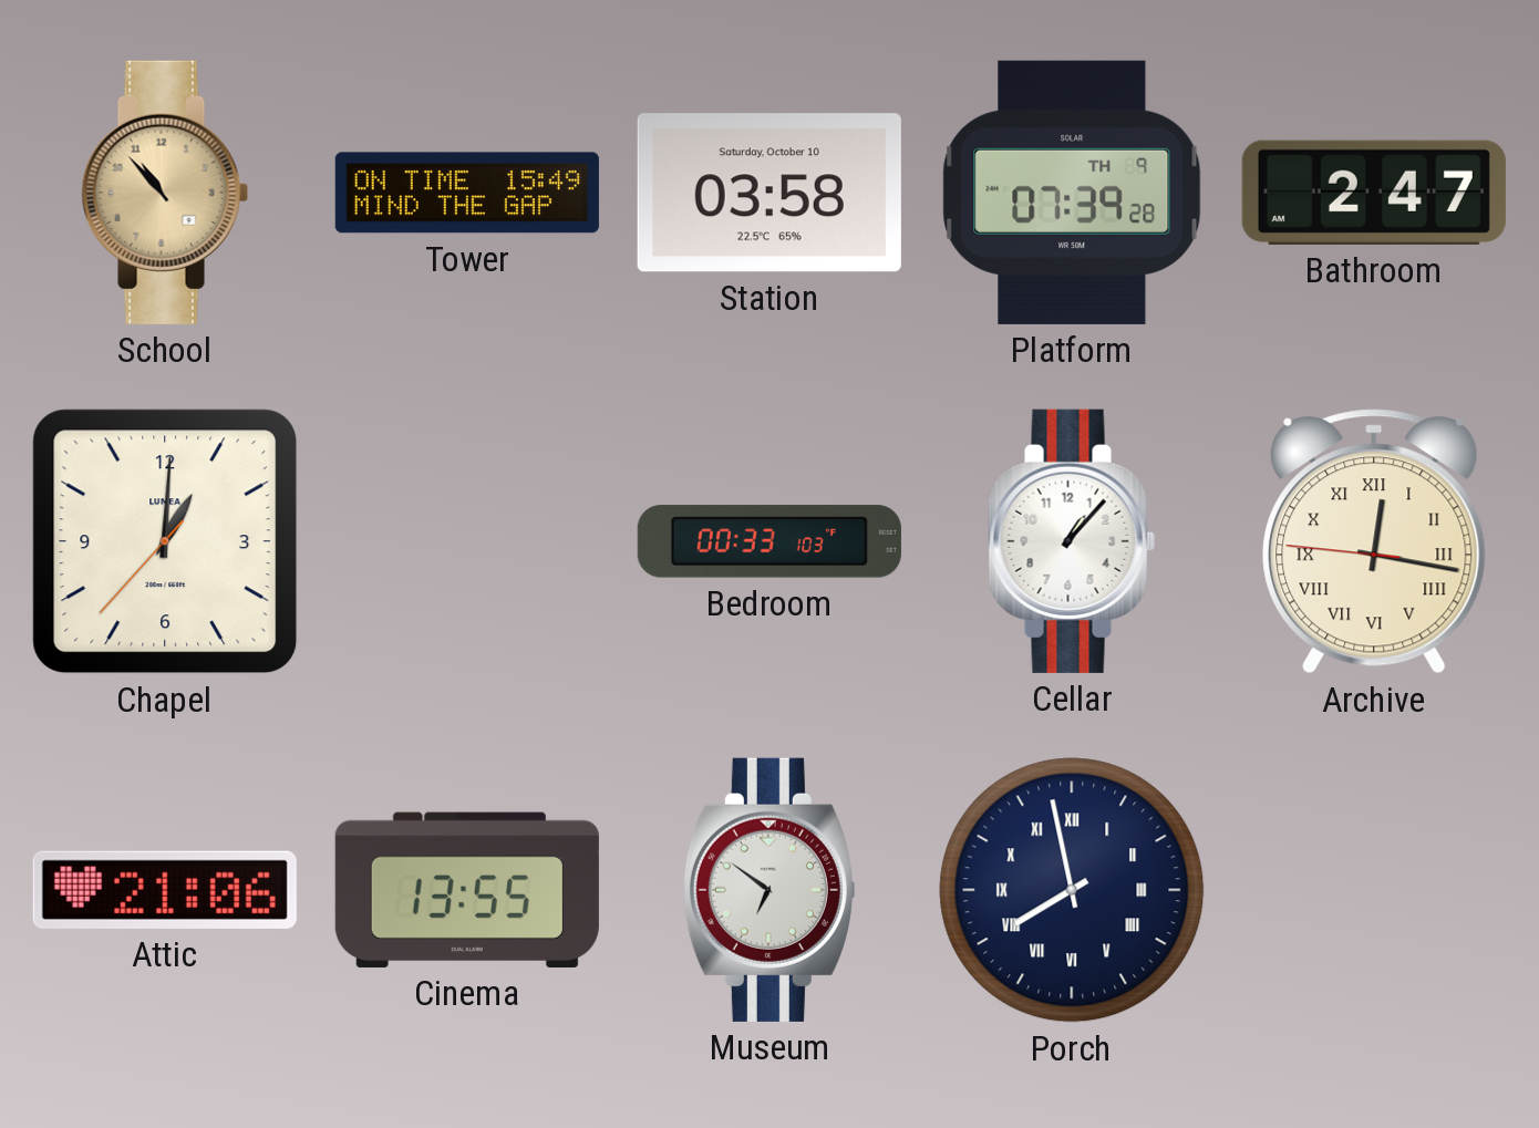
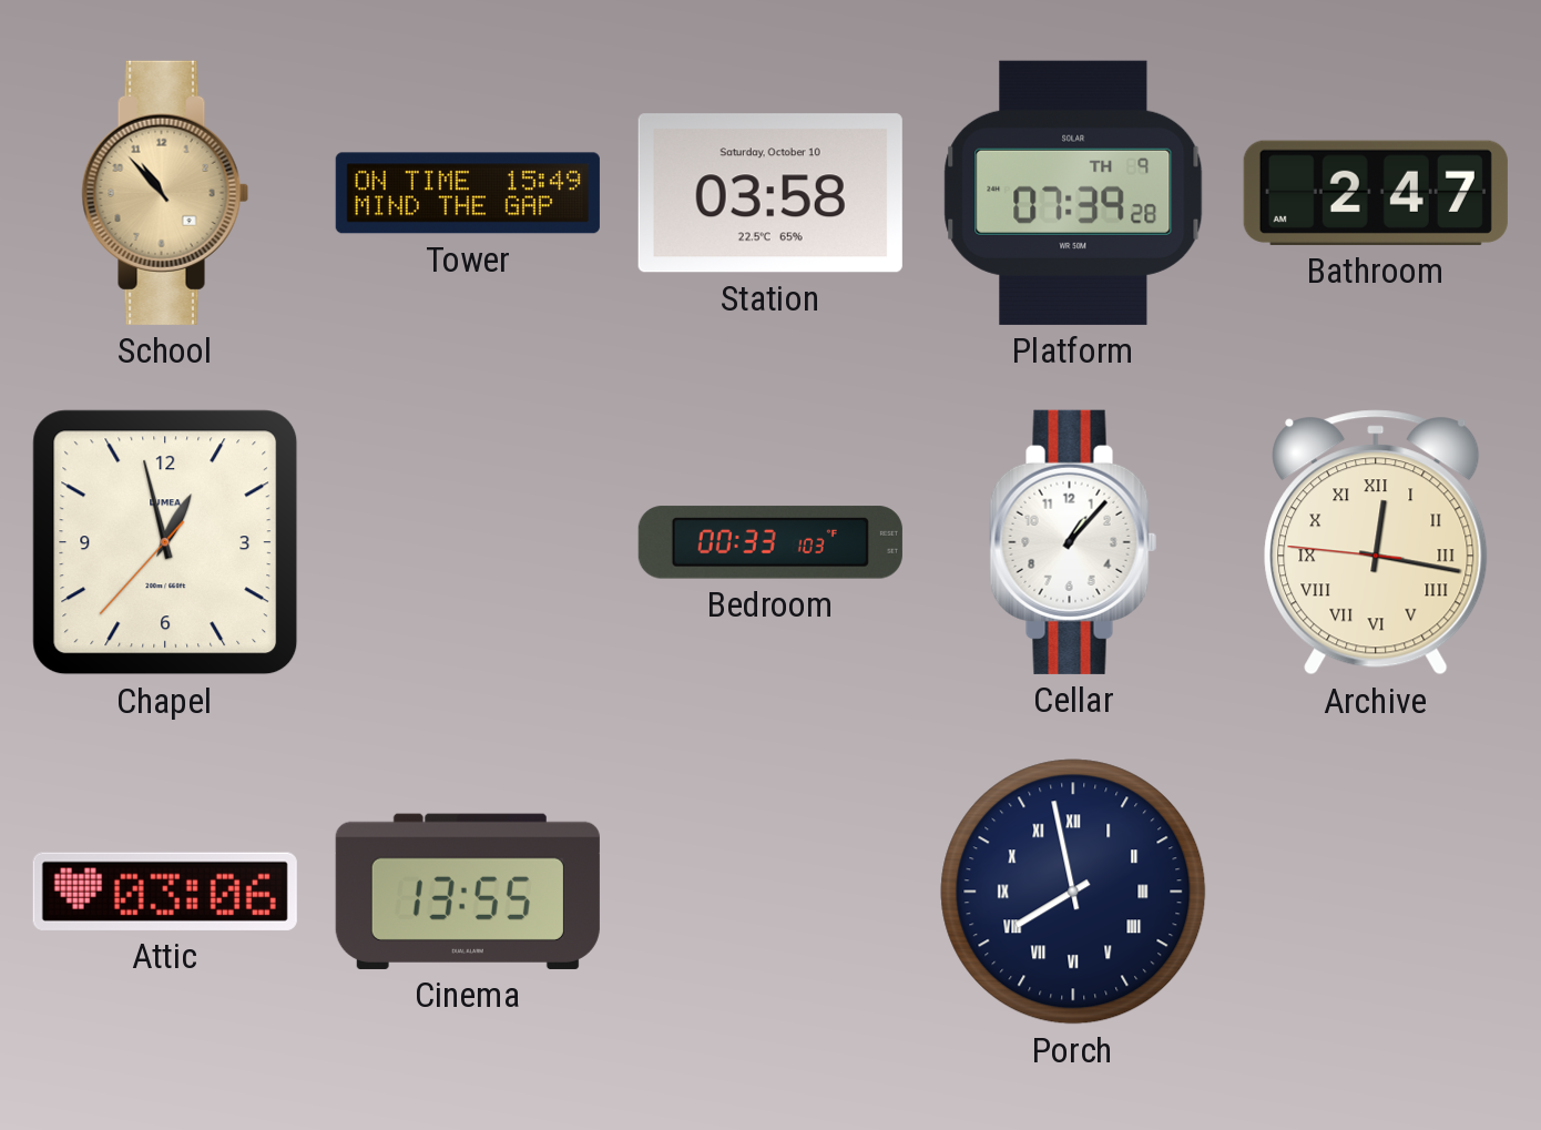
Chapel: 1:00 -> 12:57 (165, 542)
Attic: 21:06 -> 03:06 (165, 892)
Museum: 6:51 -> none (769, 890)
